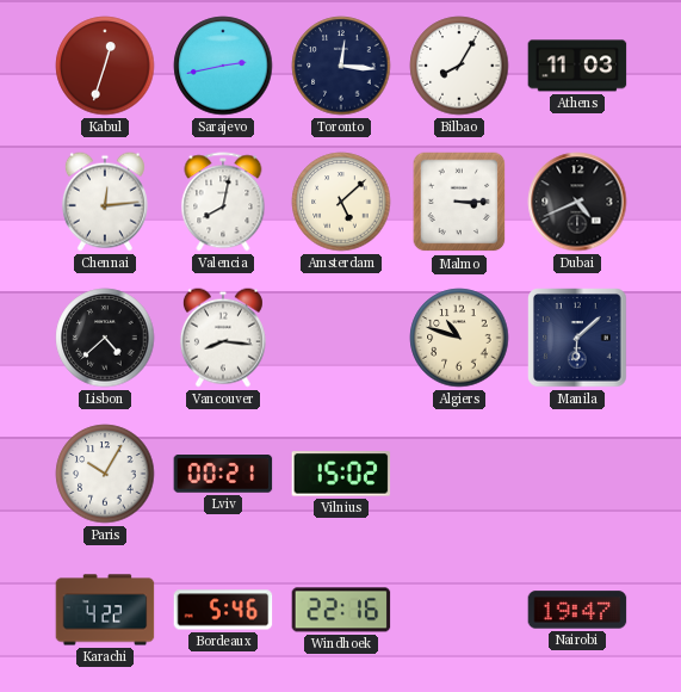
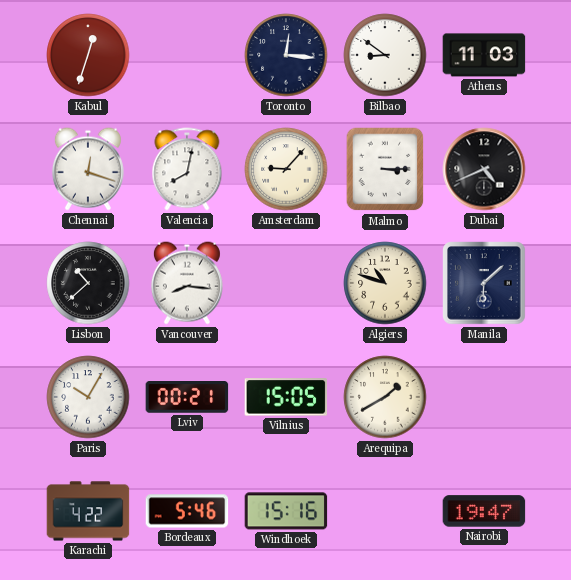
Sarajevo: 2:43 -> none (223, 66)
Bilbao: 8:05 -> 8:51 (385, 55)
Chennai: 12:14 -> 12:18 (88, 169)
Amsterdam: 5:08 -> 9:07 (286, 169)
Lisbon: 4:38 -> 10:38 (88, 283)
Vilnius: 15:02 -> 15:05 (286, 397)
Arequipa: none -> 1:40 (385, 397)
Windhoek: 22:16 -> 15:16 (286, 511)
